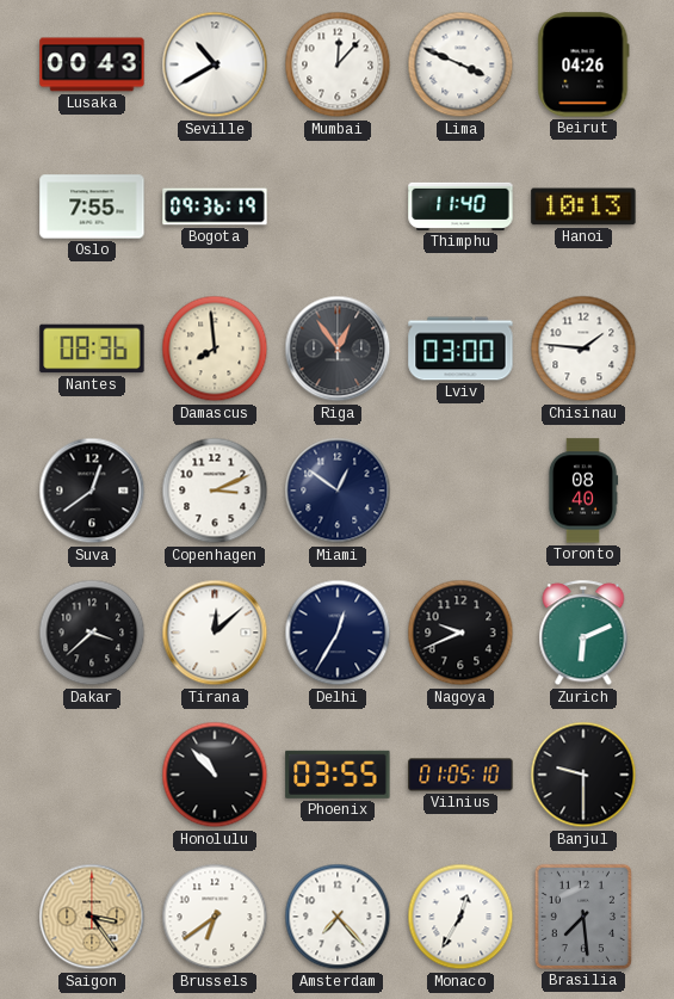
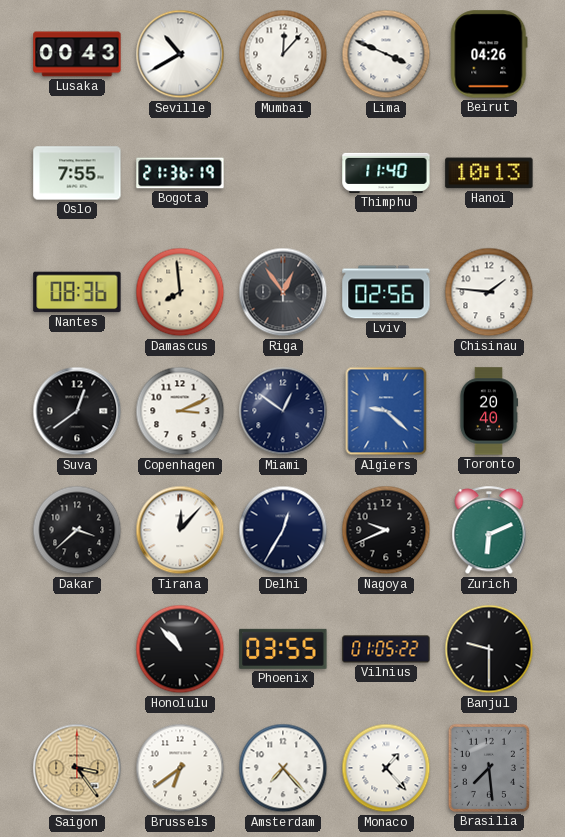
Bogota: 09:36 -> 21:36 (180, 173)
Lviv: 03:00 -> 02:56 (386, 292)
Algiers: none -> 9:22 (386, 411)
Toronto: 08:40 -> 20:40 (489, 411)
Tirana: 12:08 -> 12:07 (180, 530)
Vilnius: 01:05:10 -> 01:05:22 (386, 649)
Monaco: 12:35 -> 1:23 (386, 768)
